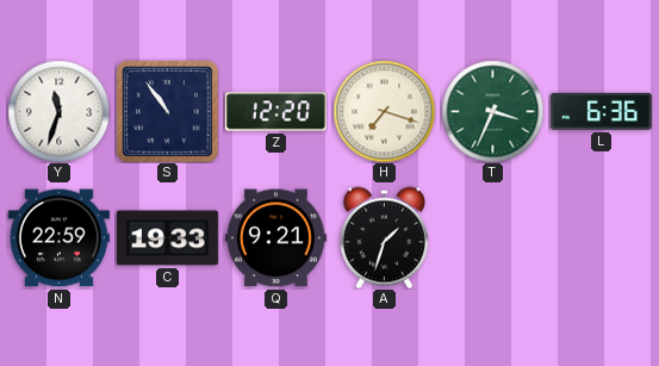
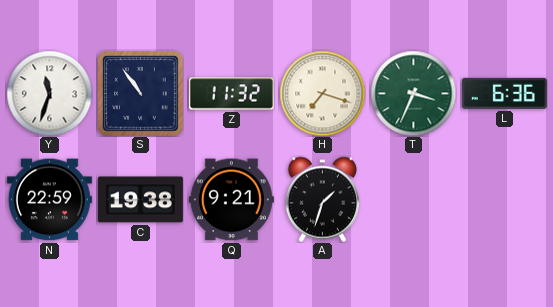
Z: 12:20 -> 11:32 (231, 94)
C: 19:33 -> 19:38 (140, 200)
